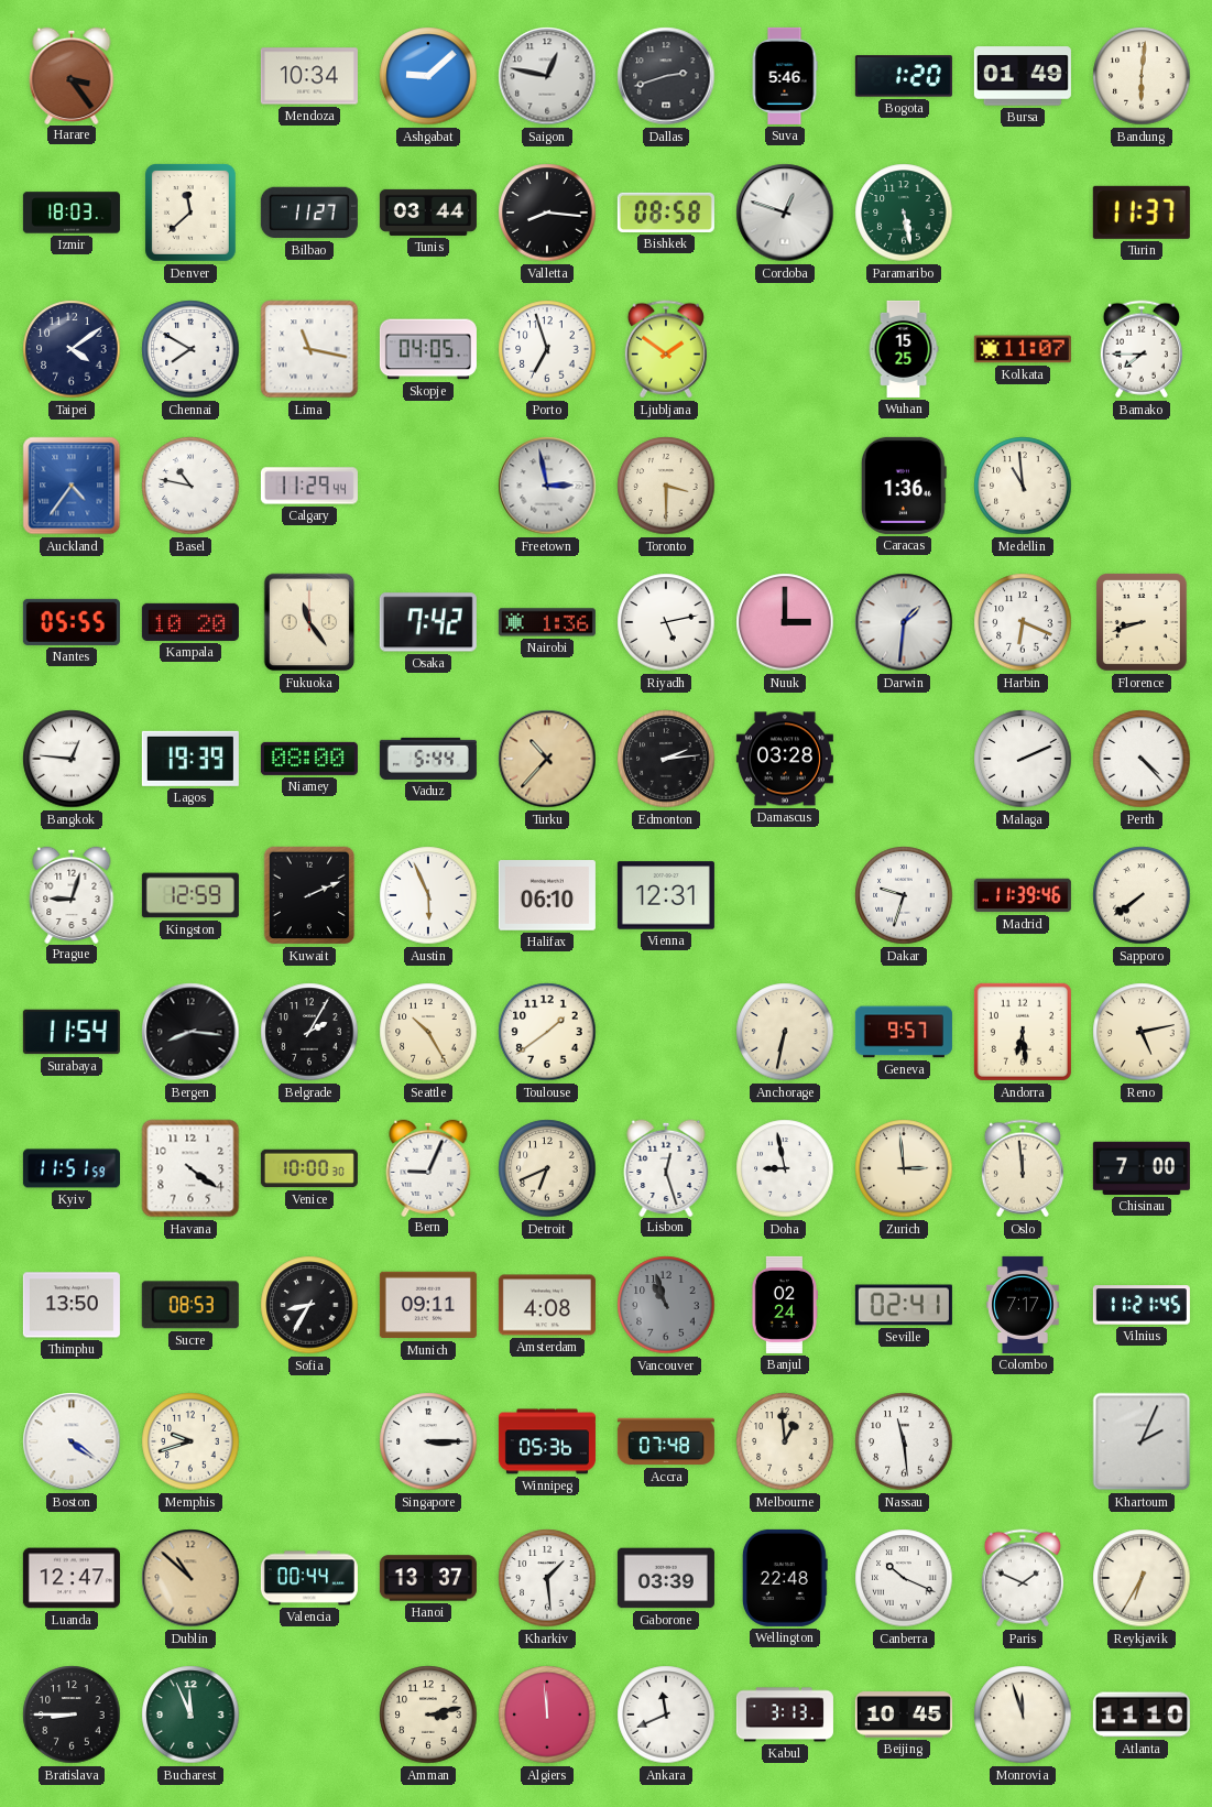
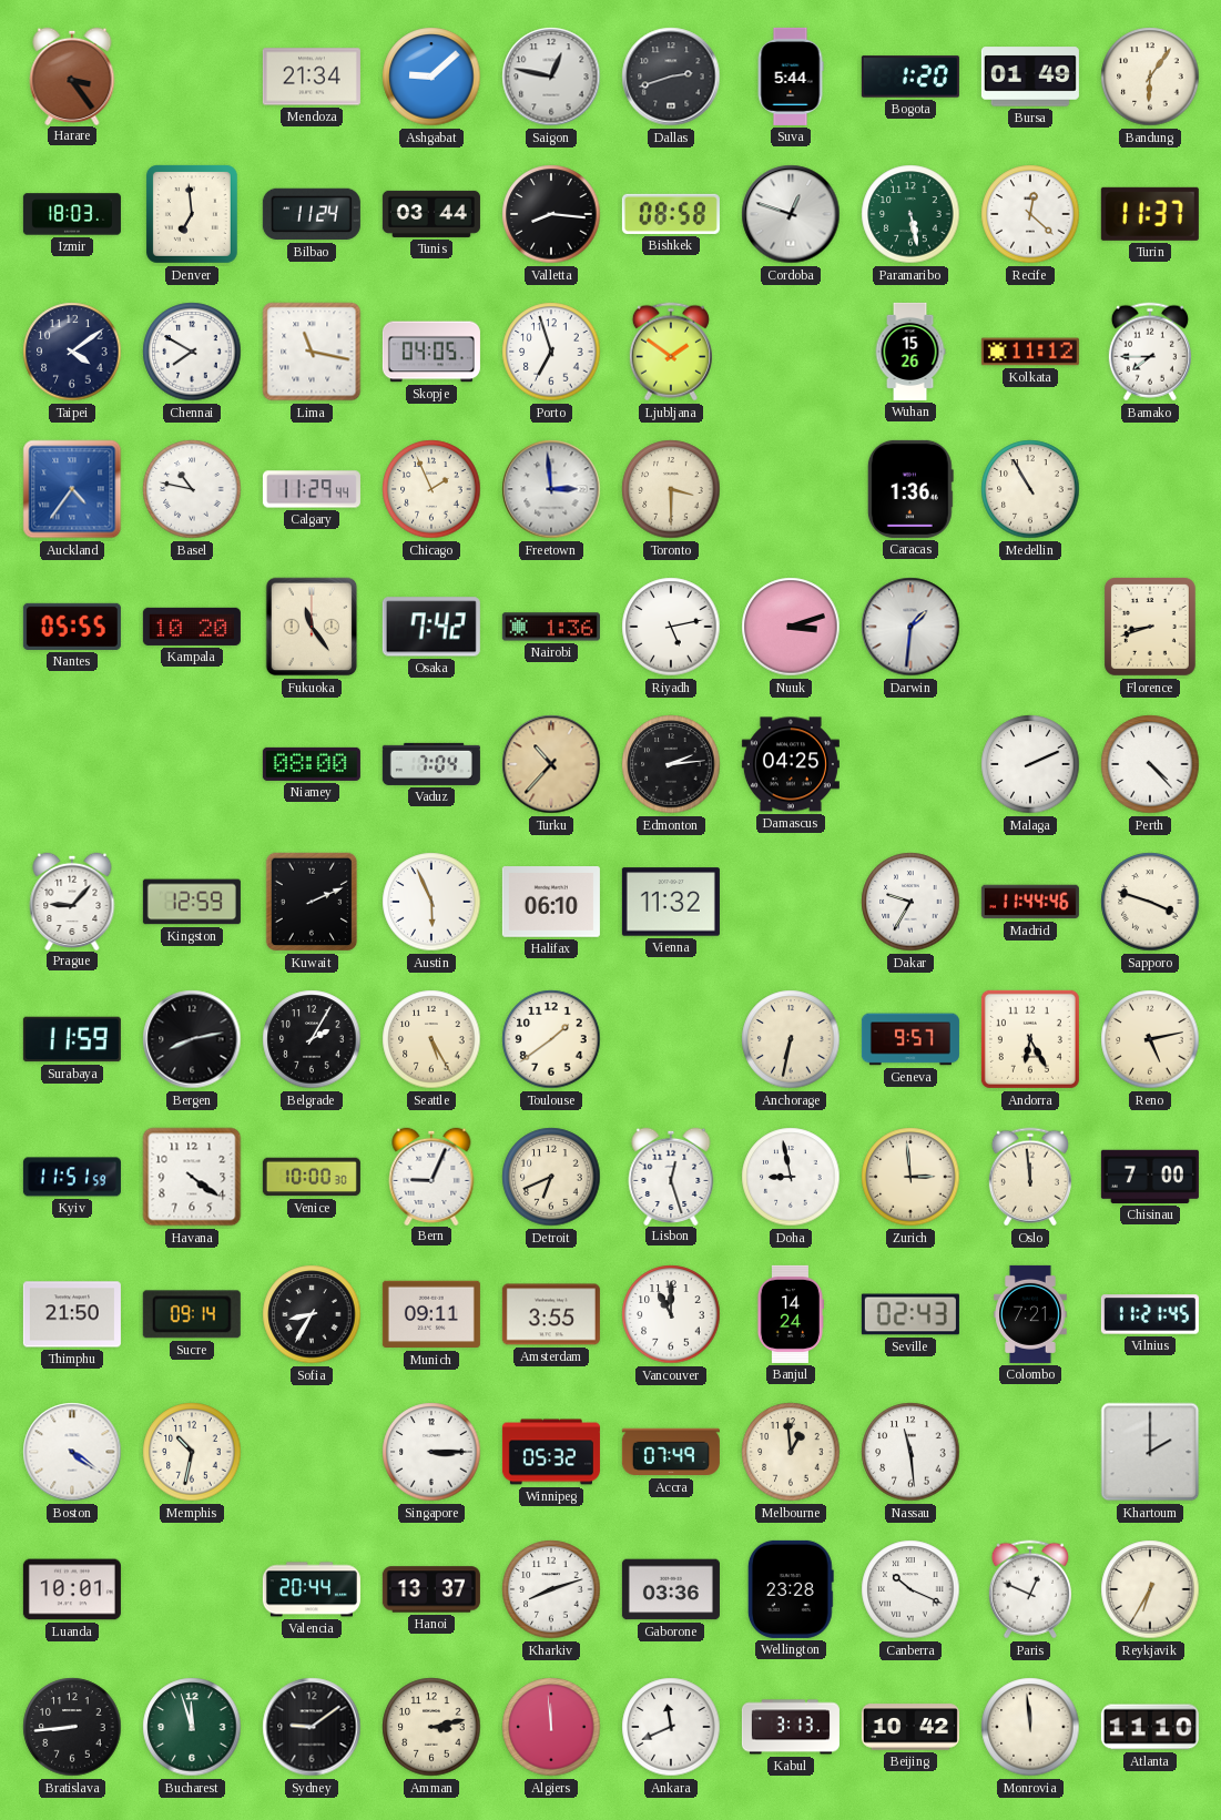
Mendoza: 10:34 -> 21:34 (312, 77)
Suva: 5:46 -> 5:44 (791, 77)
Bandung: 6:01 -> 6:06 (1150, 77)
Denver: 11:38 -> 6:59 (192, 214)
Bilbao: 11:27 -> 11:24 (312, 214)
Recife: none -> 12:22 (1030, 214)
Wuhan: 15:25 -> 15:26 (910, 352)
Kolkata: 11:07 -> 11:12 (1030, 352)
Chicago: none -> 1:56 (431, 489)
Freetown: 2:58 -> 2:59 (551, 489)
Medellin: 10:59 -> 10:55 (1030, 489)
Nuuk: 3:00 -> 3:12 (791, 627)
Harbin: 6:19 -> none (1023, 622)
Bangkok: 12:46 -> none (72, 759)
Lagos: 19:39 -> none (190, 759)
Vaduz: 5:44 -> 7:04 (431, 764)
Damascus: 03:28 -> 04:25 (791, 764)
Prague: 9:03 -> 9:07 (72, 901)
Vienna: 12:31 -> 11:32 (671, 902)
Dakar: 9:33 -> 9:35 (910, 902)
Madrid: 11:39 -> 11:44 (1030, 902)
Sapporo: 7:39 -> 3:48 (1150, 902)
Surabaya: 11:54 -> 11:59 (72, 1039)
Bergen: 8:16 -> 8:13 (192, 1039)
Seattle: 10:25 -> 5:25 (431, 1039)
Andorra: 6:29 -> 6:25 (1030, 1039)
Thimphu: 13:50 -> 21:50 (72, 1314)
Sucre: 08:53 -> 09:14 (192, 1314)
Amsterdam: 4:08 -> 3:55 (551, 1314)
Vancouver: 10:57 -> 11:00 (671, 1314)
Vancouver dial: grey -> white (671, 1314)
Banjul: 02:24 -> 14:24 (790, 1314)
Seville: 02:41 -> 02:43 (910, 1314)
Colombo: 7:17 -> 7:21 (1030, 1314)
Memphis: 9:42 -> 10:32 (192, 1452)
Winnipeg: 05:36 -> 05:32 (551, 1452)
Accra: 07:48 -> 07:49 (671, 1452)
Khartoum: 2:04 -> 2:00 (1150, 1452)
Luanda: 12:47 -> 10:01 (72, 1589)
Dublin: 10:52 -> none (190, 1578)
Valencia: 00:44 -> 20:44 (312, 1589)
Kharkiv: 1:29 -> 8:12 (551, 1589)
Gaborone: 03:39 -> 03:36 (671, 1589)
Wellington: 22:48 -> 23:28 (791, 1589)
Paris: 1:49 -> 12:49 (1030, 1589)
Bratislava: 8:45 -> 8:44 (72, 1727)
Bucharest: 11:56 -> 11:57 (192, 1727)
Sydney: none -> 9:09 (312, 1727)
Beijing: 10:45 -> 10:42 (910, 1727)
Monrovia: 11:57 -> 11:59 (1030, 1727)
